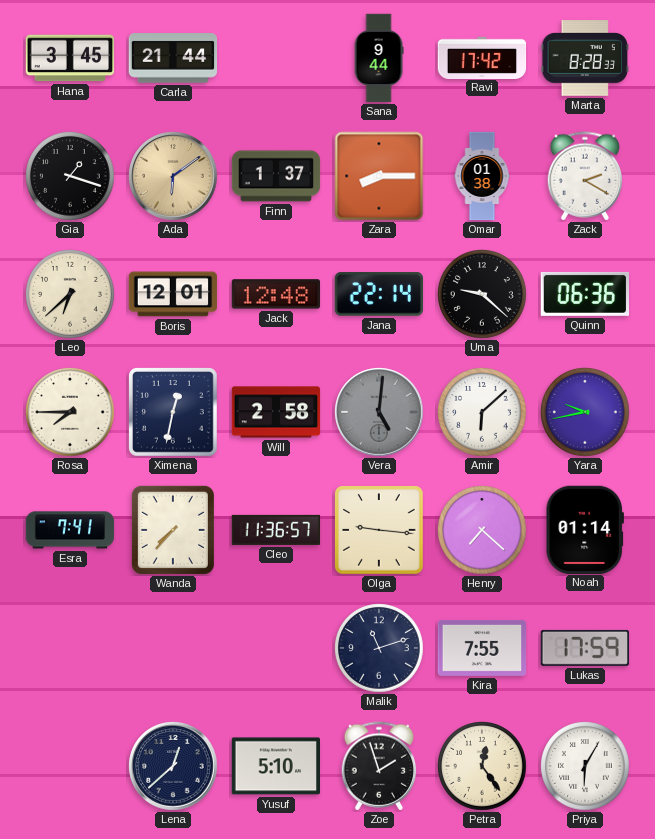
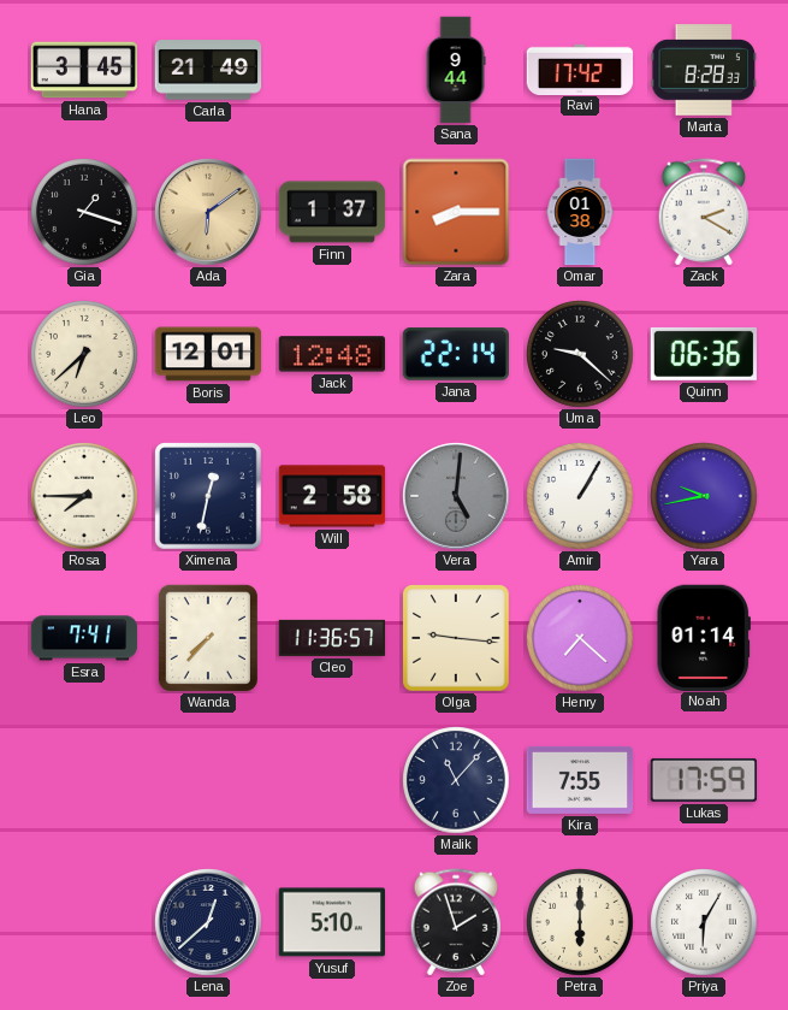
Carla: 21:44 -> 21:49 (208, 70)
Amir: 6:08 -> 1:05 (580, 496)
Malik: 11:12 -> 11:07 (456, 780)
Petra: 12:24 -> 6:00 (580, 922)
